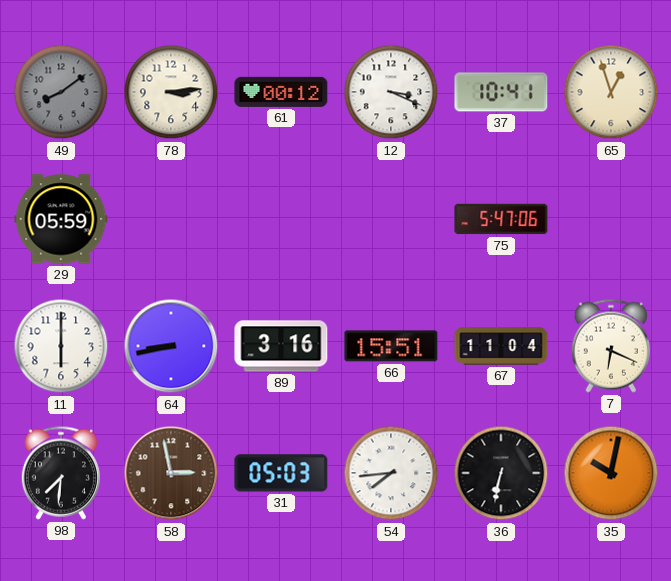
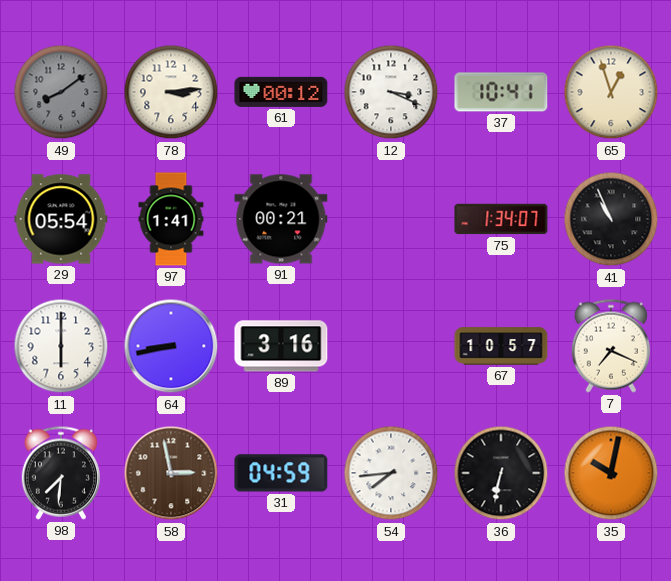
29: 05:59 -> 05:54 (61, 219)
97: none -> 1:41 (171, 219)
91: none -> 00:21 (281, 219)
75: 5:47 -> 1:34 (501, 219)
41: none -> 10:56 (611, 219)
66: 15:51 -> none (391, 346)
67: 11:04 -> 10:57 (501, 346)
7: 6:19 -> 7:19 (611, 346)
31: 05:03 -> 04:59 (281, 473)
